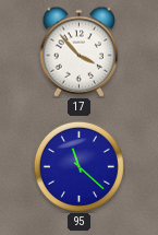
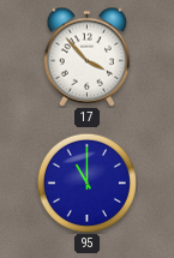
95: 11:22 -> 11:00 (86, 182)
